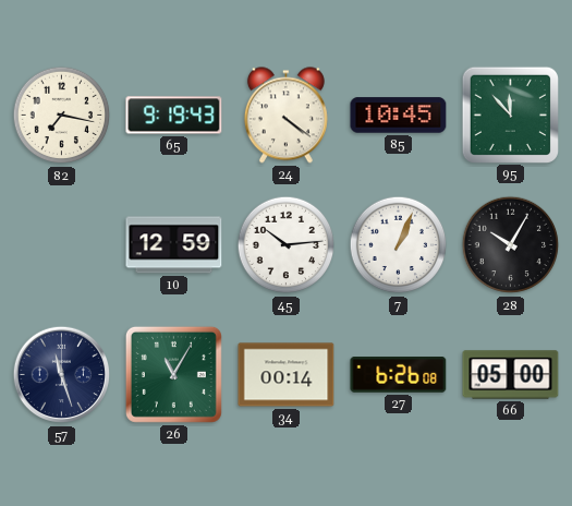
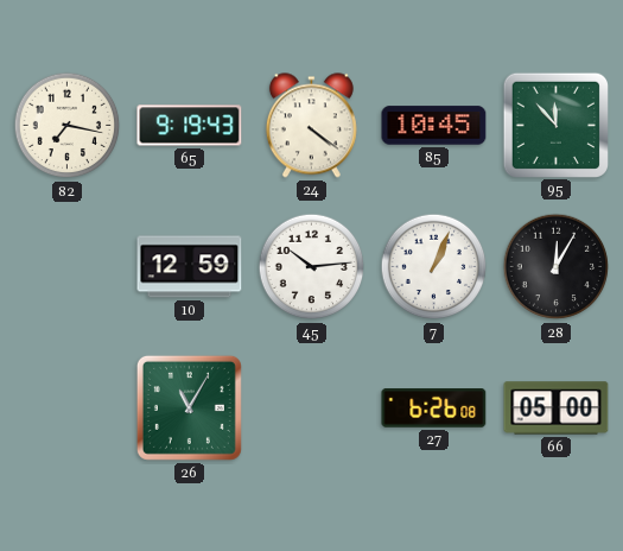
28: 10:05 -> 12:05 (557, 267)
57: 11:27 -> none (62, 375)
34: 00:14 -> none (287, 375)
